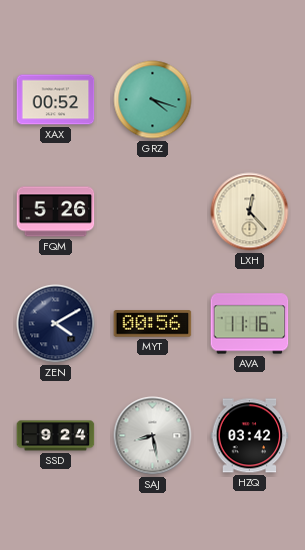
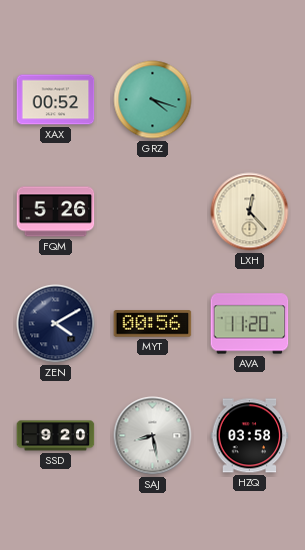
AVA: 11:16 -> 11:20 (250, 324)
SSD: 9:24 -> 9:20 (56, 436)
HZQ: 03:42 -> 03:58 (250, 436)
